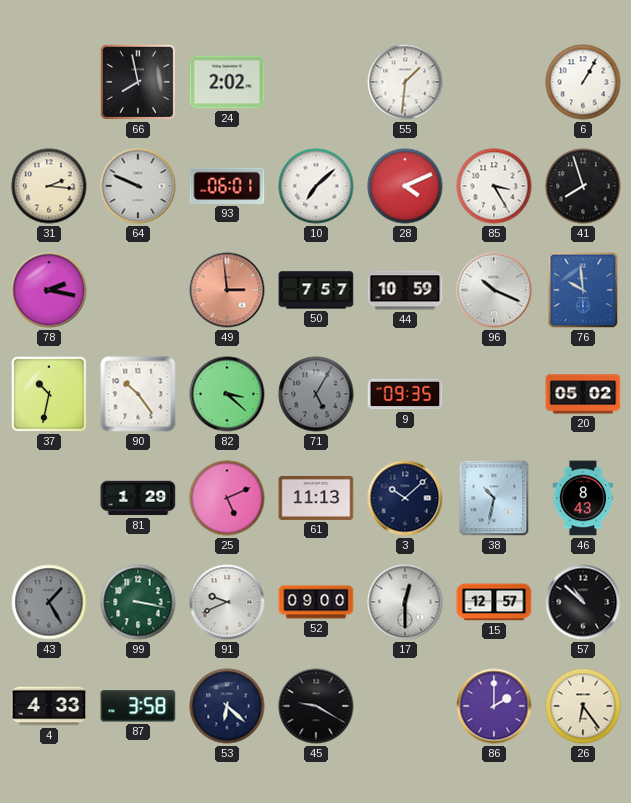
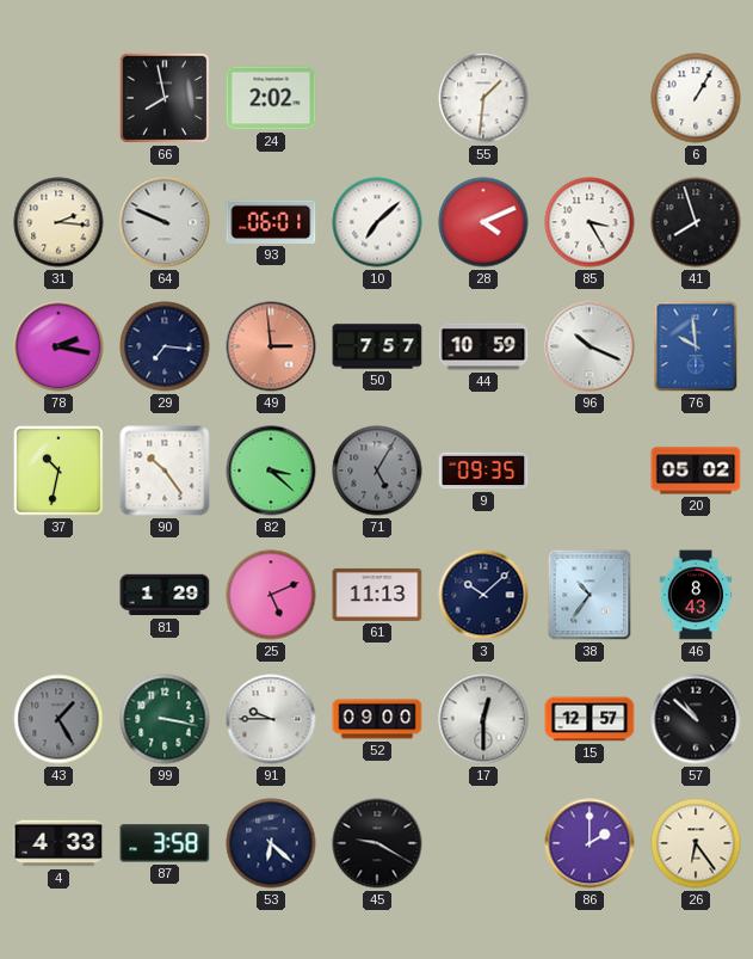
29: none -> 7:16 (165, 346)
38: 10:32 -> 10:36 (590, 595)
91: 9:41 -> 9:45 (271, 719)
